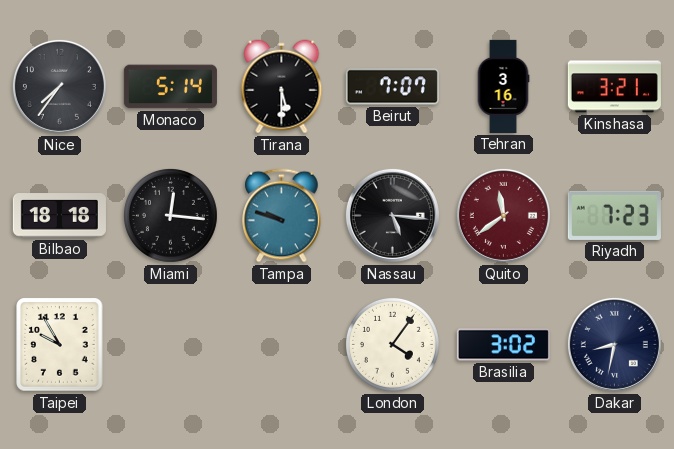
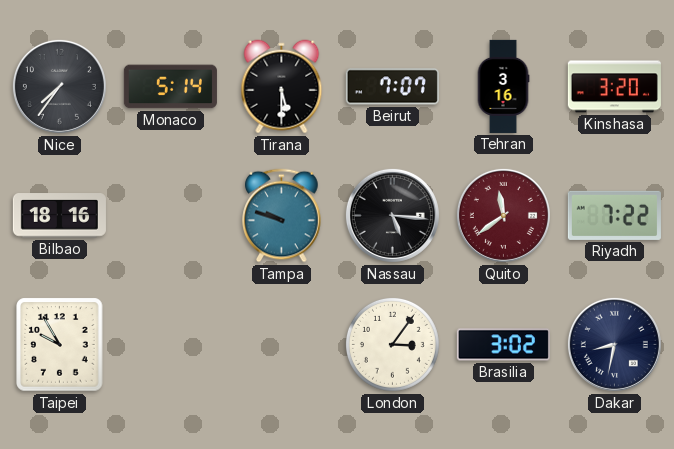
Kinshasa: 3:21 -> 3:20 (614, 87)
Bilbao: 18:18 -> 18:16 (59, 216)
Miami: 12:16 -> none (170, 215)
Riyadh: 7:23 -> 7:22 (614, 215)
London: 4:06 -> 3:06 (392, 344)
